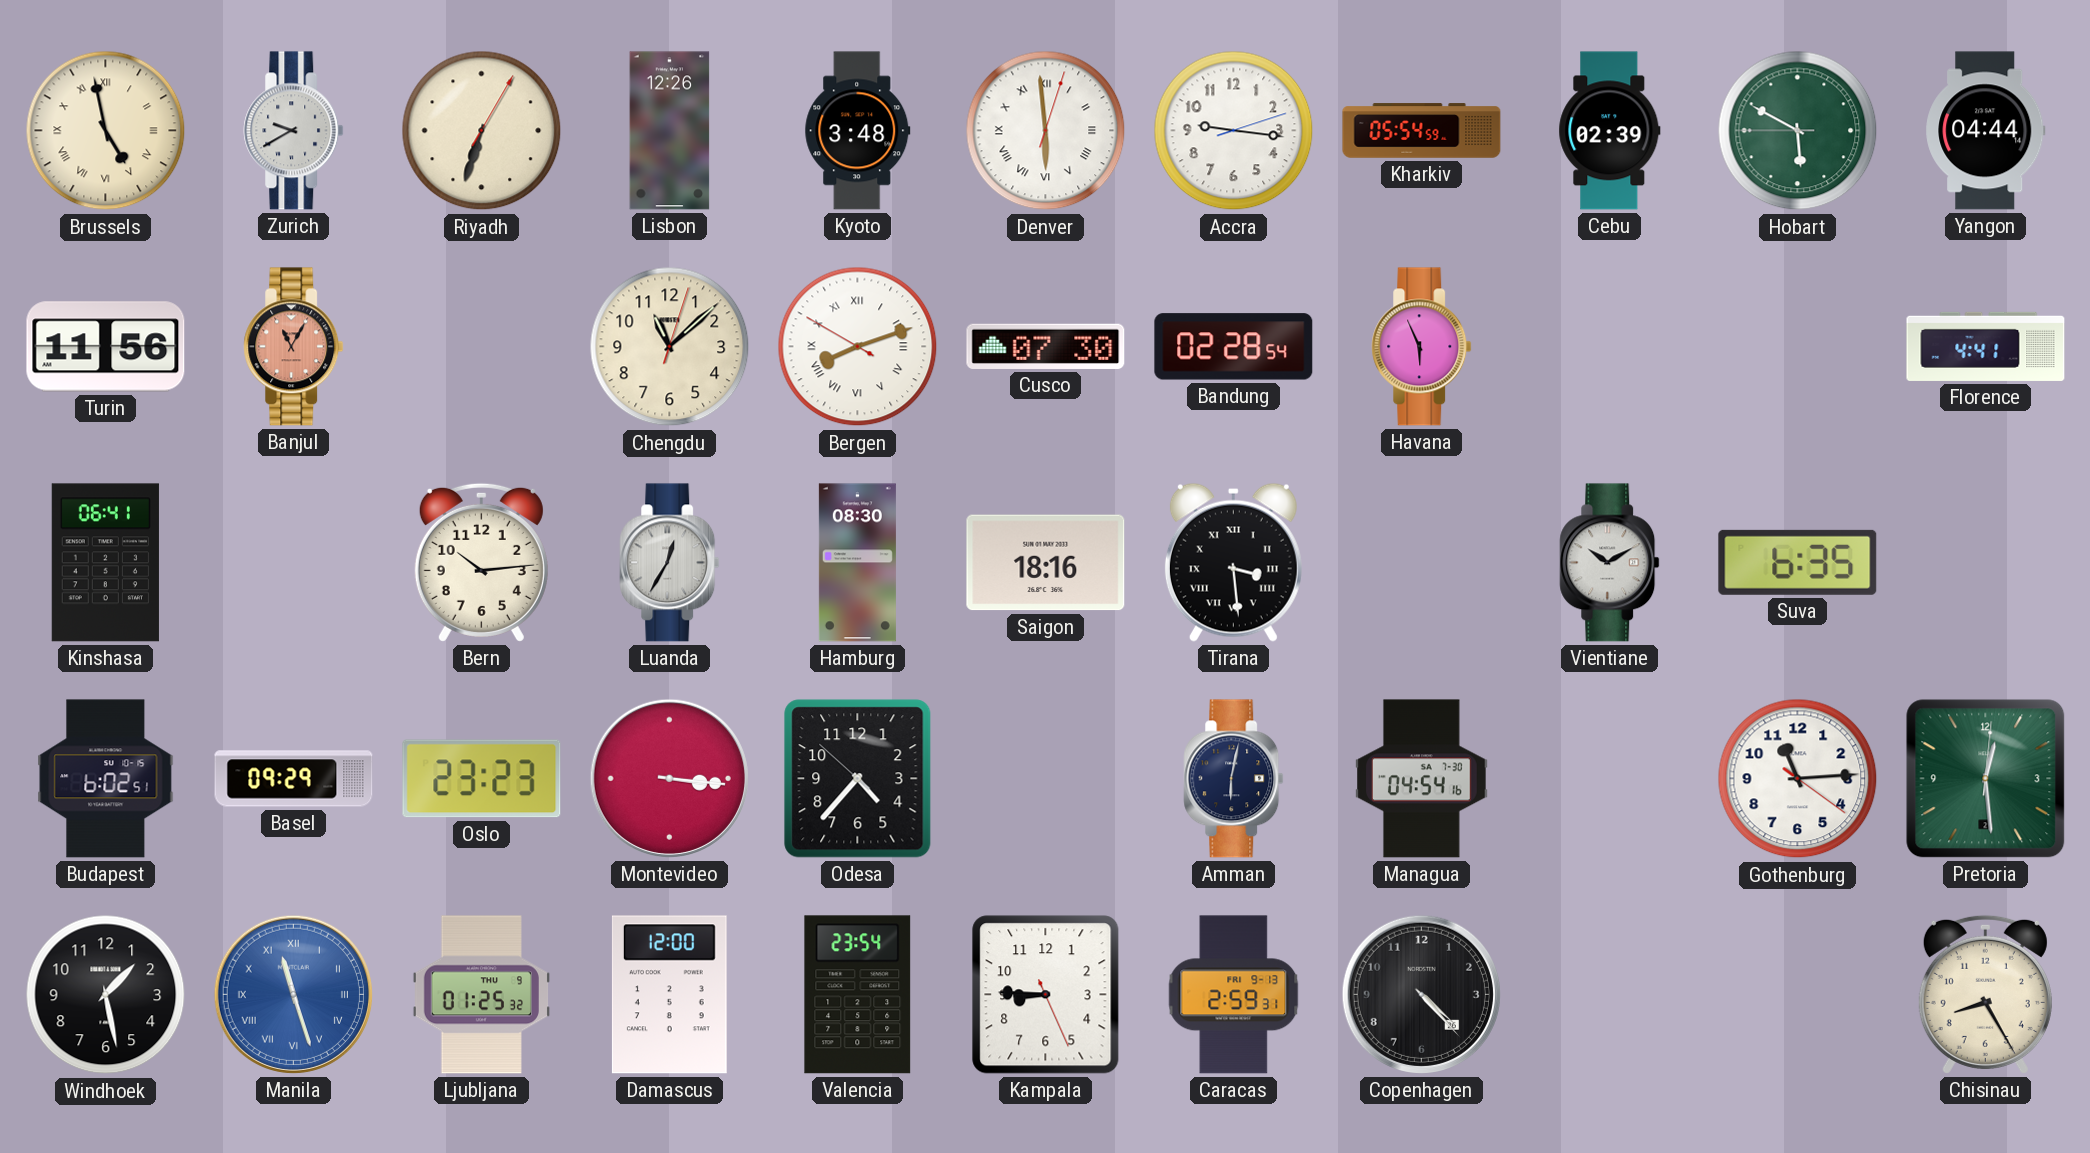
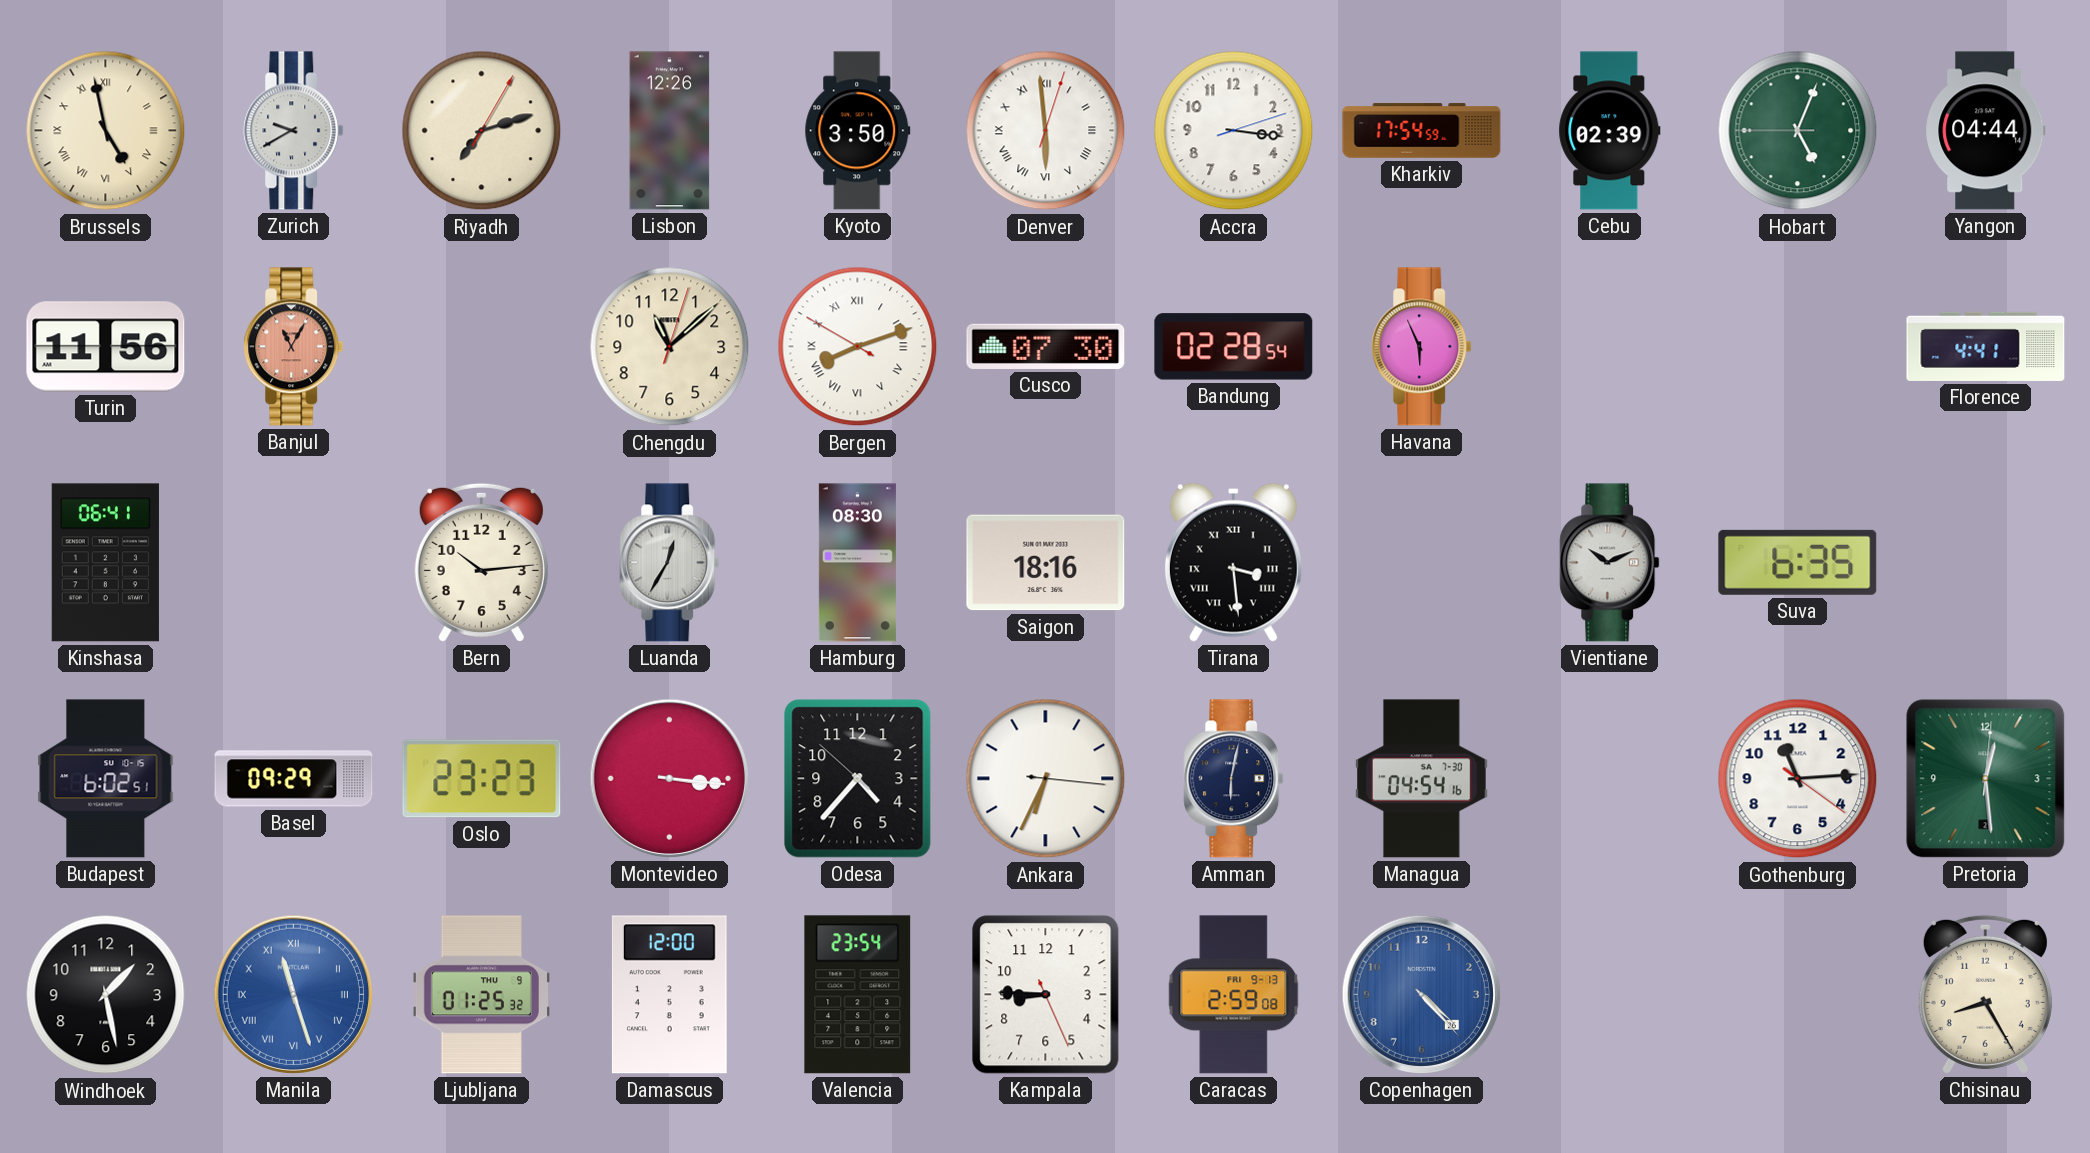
Riyadh: 6:33 -> 7:12 (482, 131)
Kyoto: 3:48 -> 3:50 (858, 131)
Accra: 9:16 -> 3:16 (1234, 131)
Kharkiv: 05:54 -> 17:54 (1422, 131)
Hobart: 5:49 -> 5:03 (1798, 131)
Vientiane: 10:10 -> 10:11 (1610, 563)
Ankara: none -> 6:34 (1046, 779)
Caracas: 2:59:31 -> 2:59:08 (1234, 995)
Copenhagen dial: black -> blue (1421, 994)
